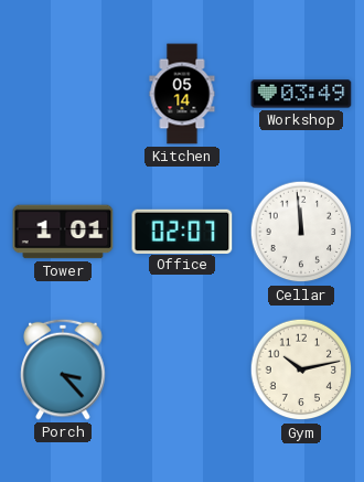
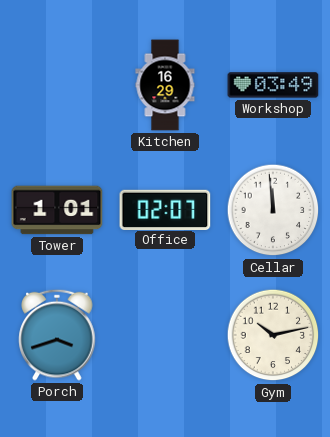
Kitchen: 05:14 -> 16:29 (165, 85)
Porch: 3:23 -> 3:42 (57, 335)
